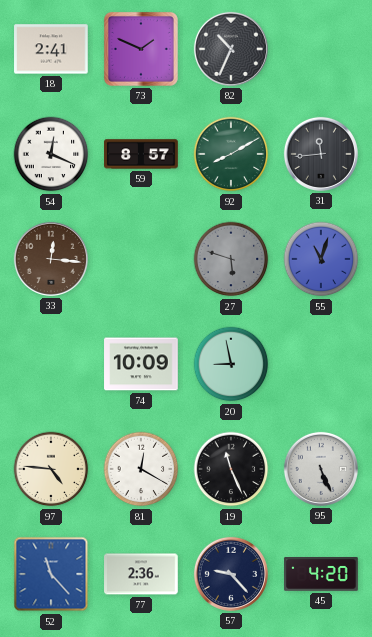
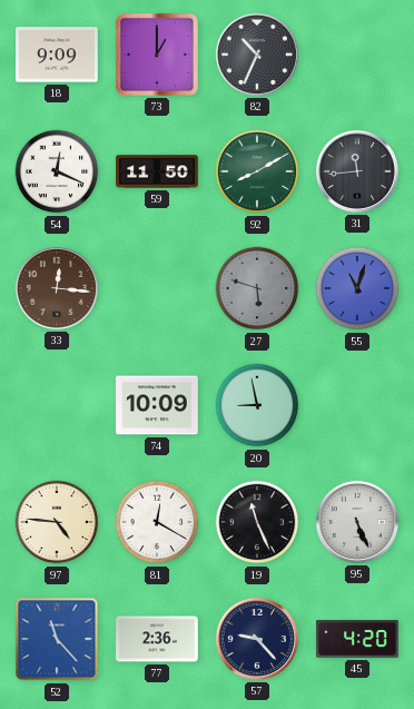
18: 2:41 -> 9:09 (57, 55)
73: 1:49 -> 1:00 (157, 55)
59: 8:57 -> 11:50 (157, 171)
